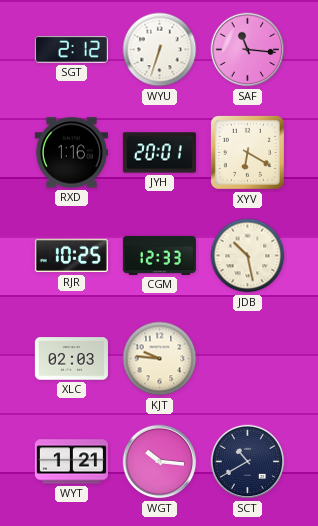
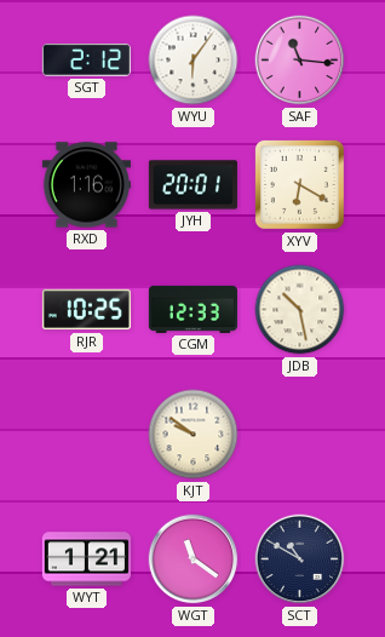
WYU: 6:33 -> 6:06 (194, 61)
XLC: 02:03 -> none (71, 359)
KJT: 9:46 -> 9:51 (194, 435)
WGT: 10:16 -> 11:21 (194, 559)
SCT: 10:40 -> 10:50 (300, 559)
